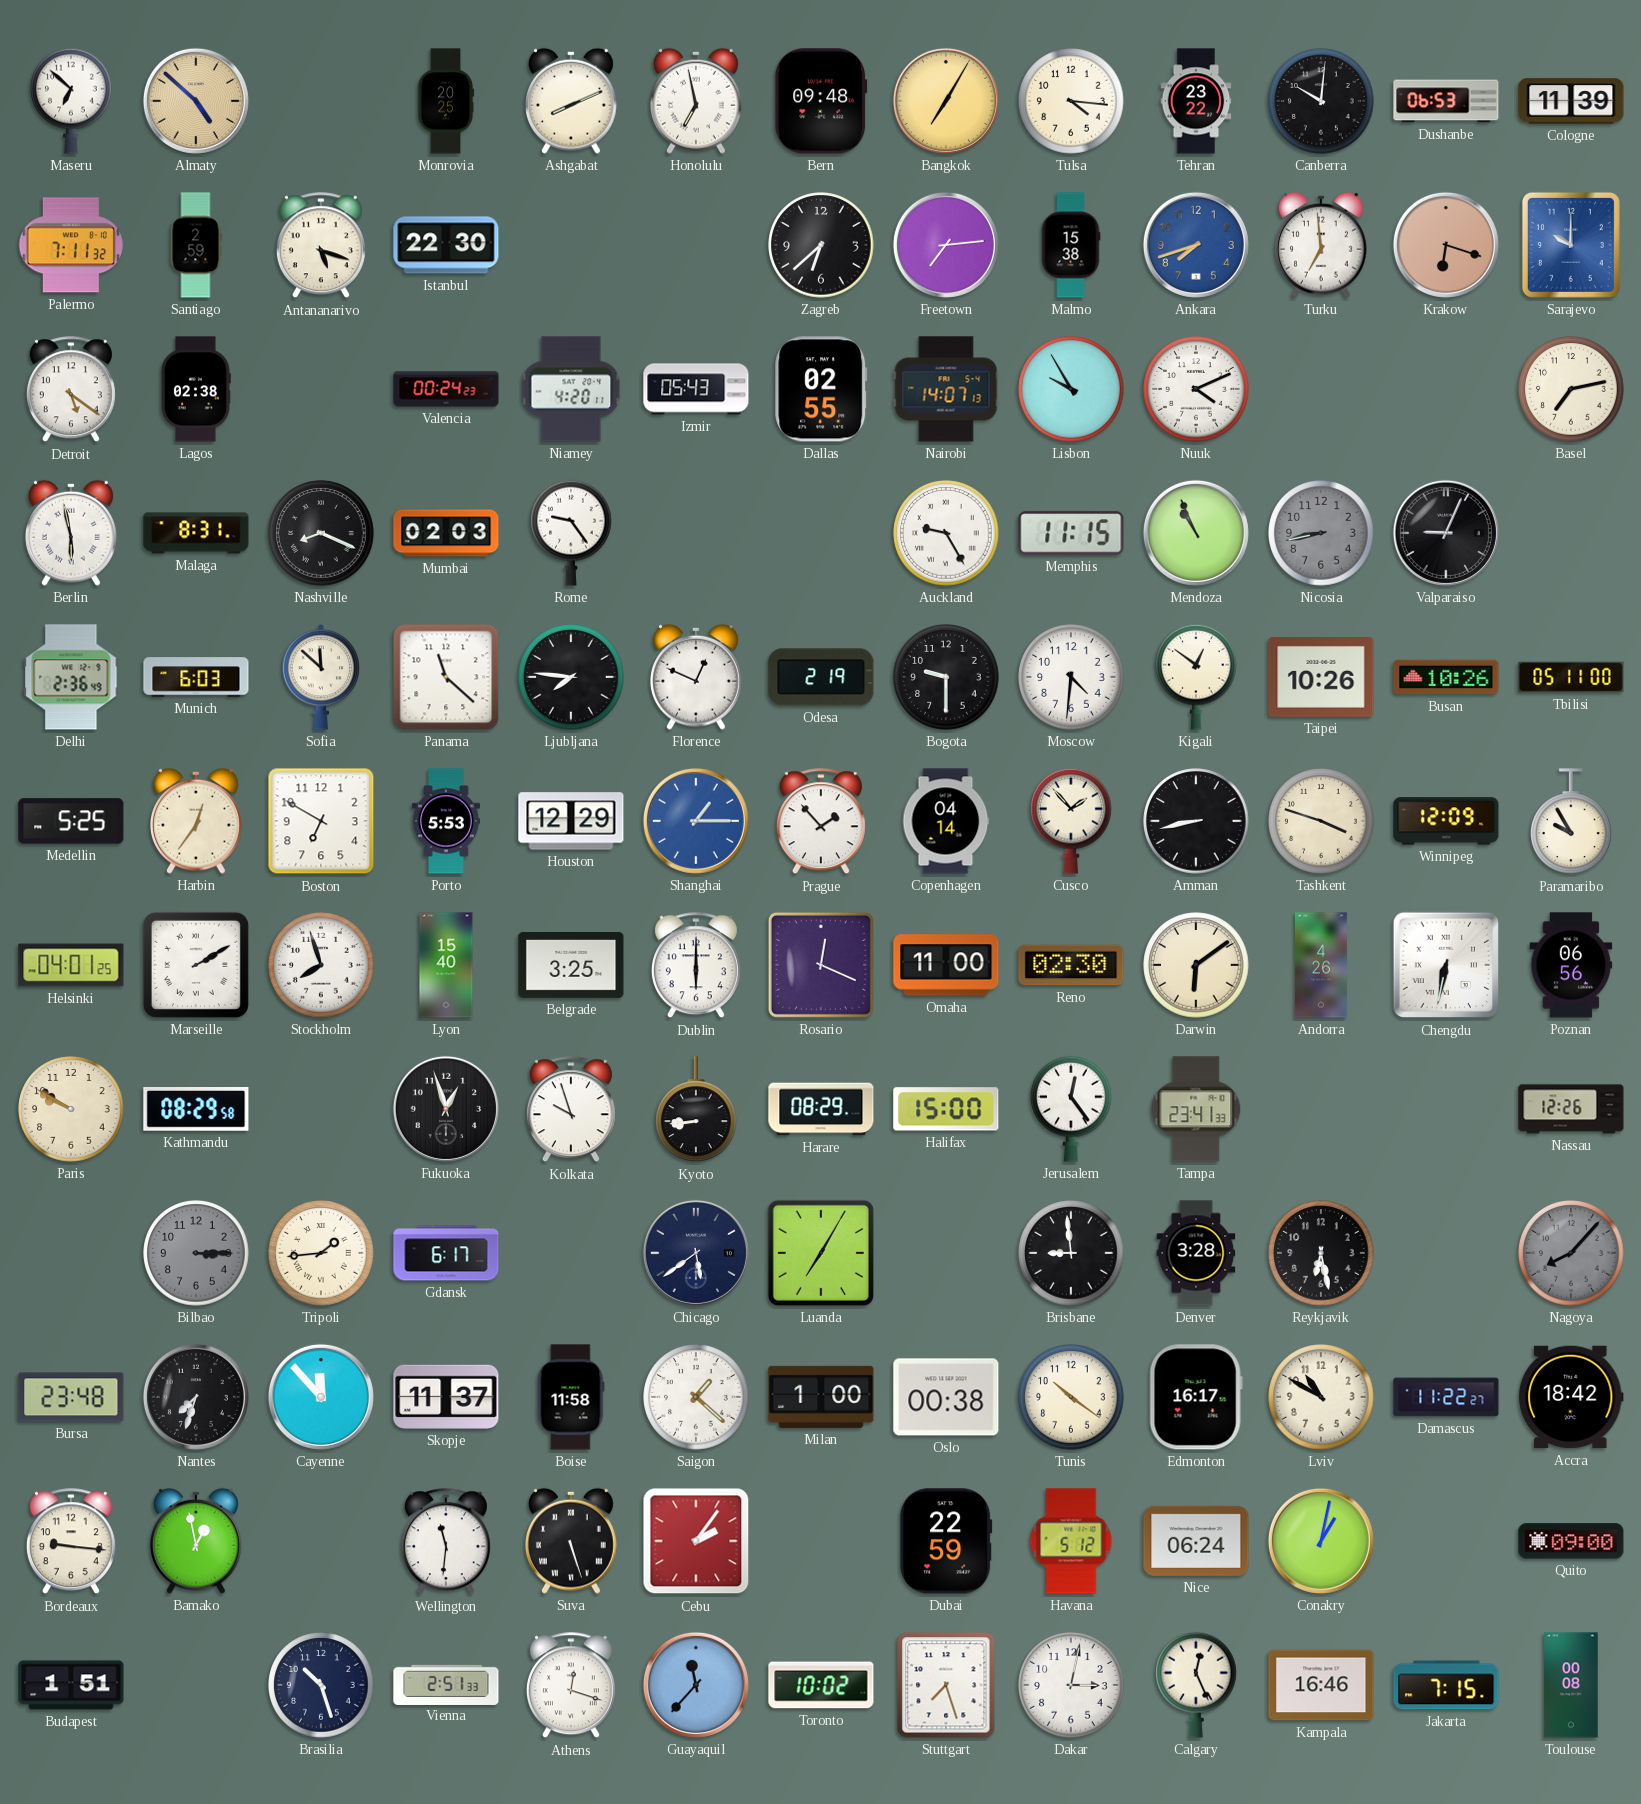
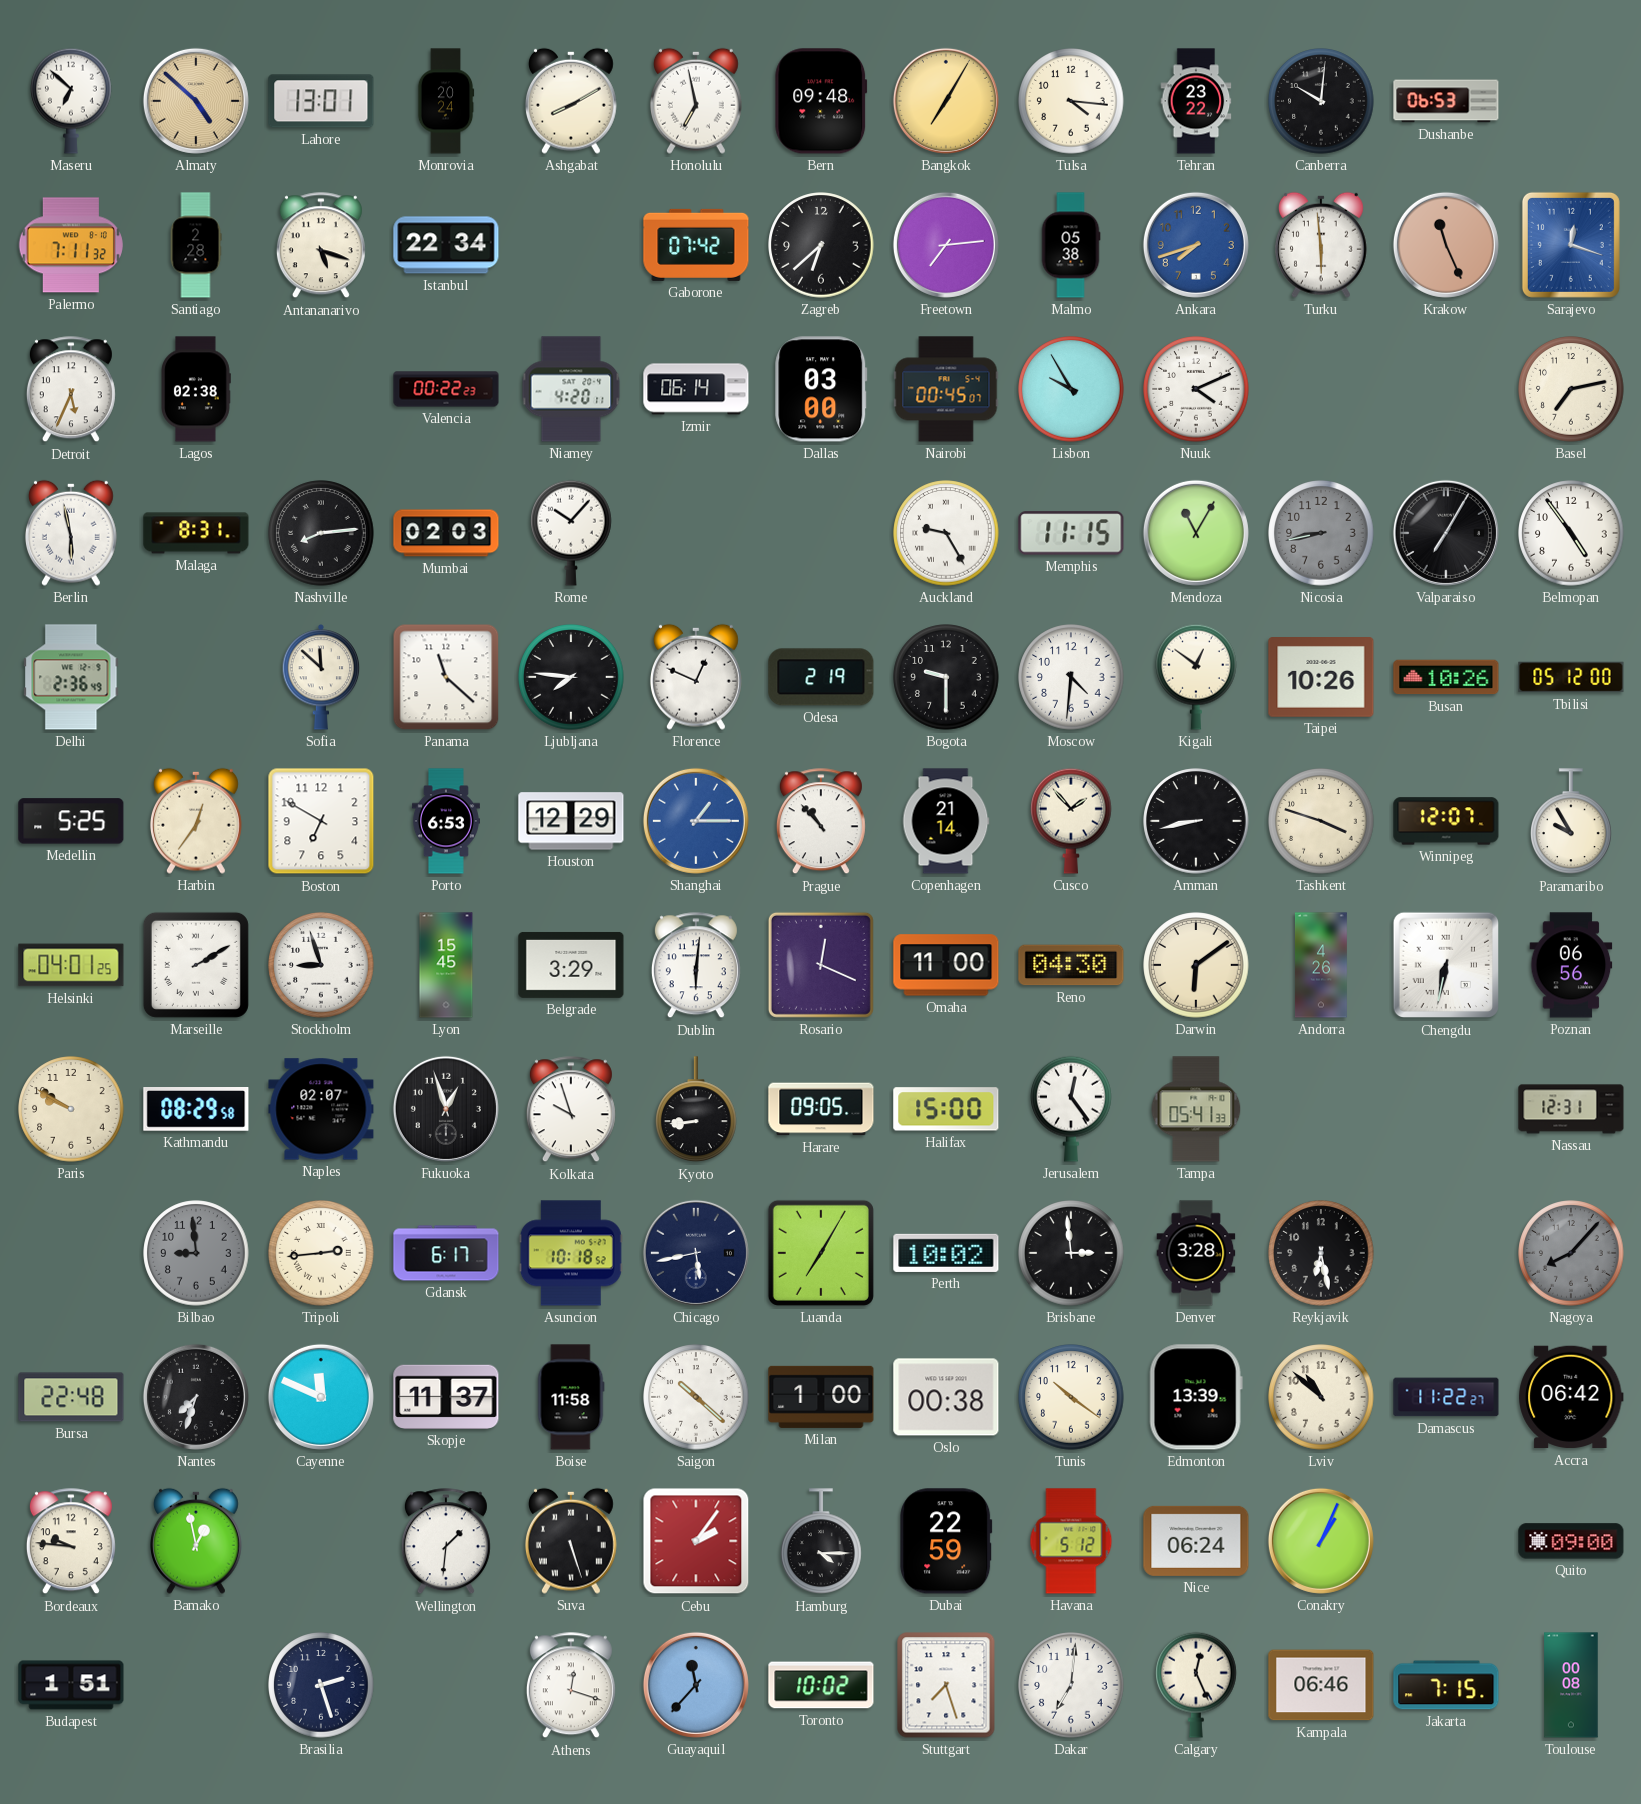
Lahore: none -> 13:01 (321, 101)
Monrovia: 20:25 -> 20:24 (446, 101)
Ashgabat: 8:11 -> 8:10 (571, 101)
Cologne: 11:39 -> none (1571, 101)
Santiago: 2:59 -> 2:28 (196, 245)
Istanbul: 22:30 -> 22:34 (446, 245)
Gaborone: none -> 07:42 (696, 245)
Malmo: 15:38 -> 05:38 (1071, 245)
Turku: 6:59 -> 5:59 (1321, 245)
Krakow: 6:18 -> 11:26 (1446, 245)
Sarajevo: 10:00 -> 12:18 (1571, 245)
Detroit: 5:21 -> 5:34 (71, 390)
Valencia: 00:24 -> 00:22 (446, 389)
Izmir: 05:43 -> 06:14 (696, 389)
Dallas: 02:55 -> 03:00 (821, 389)
Nairobi: 14:07 -> 00:45 (946, 389)
Nashville: 8:19 -> 8:14 (321, 533)
Rome: 9:24 -> 10:07 (572, 533)
Mendoza: 10:56 -> 11:05 (1196, 533)
Valparaiso: 9:04 -> 7:05 (1446, 533)
Belmopan: none -> 4:54 (1571, 533)
Munich: 6:03 -> none (196, 677)
Tbilisi: 05:11 -> 05:12 (1571, 677)
Porto: 5:53 -> 6:53 (446, 821)
Prague: 1:53 -> 10:53 (821, 822)
Copenhagen: 04:14 -> 21:14 (946, 821)
Winnipeg: 12:09 -> 12:07 (1446, 821)
Stockholm: 7:57 -> 8:57 (321, 965)
Lyon: 15:40 -> 15:45 (446, 965)
Belgrade: 3:25 -> 3:29 (571, 965)
Dublin: 6:00 -> 6:01 (696, 966)
Reno: 02:30 -> 04:30 (1071, 965)
Naples: none -> 02:07 (321, 1109)
Harare: 08:29 -> 09:05 (821, 1109)
Tampa: 23:41 -> 05:41 (1196, 1109)
Nassau: 12:26 -> 12:31 (1571, 1109)
Bilbao: 3:15 -> 8:59 (196, 1253)
Tripoli: 1:44 -> 2:44 (321, 1253)
Asuncion: none -> 10:18 (571, 1253)
Chicago: 5:39 -> 5:43 (696, 1253)
Perth: none -> 10:02 (946, 1253)
Brisbane: 8:59 -> 2:59 (1071, 1253)
Bursa: 23:48 -> 22:48 (71, 1397)
Cayenne: 11:53 -> 11:49 (321, 1397)
Saigon: 1:22 -> 10:22 (696, 1397)
Edmonton: 16:17 -> 13:39 (1196, 1397)
Lviv: 10:50 -> 10:52 (1321, 1397)
Accra: 18:42 -> 06:42 (1572, 1397)
Bordeaux: 9:16 -> 9:46 (71, 1542)
Wellington: 11:31 -> 1:31 (446, 1542)
Hamburg: none -> 4:15 (822, 1542)
Conakry: 1:02 -> 1:04 (1321, 1541)
Brasilia: 10:27 -> 2:27 (321, 1685)
Vienna: 2:51 -> none (446, 1684)
Dakar: 3:02 -> 7:01 (1071, 1685)
Kampala: 16:46 -> 06:46 (1321, 1685)
